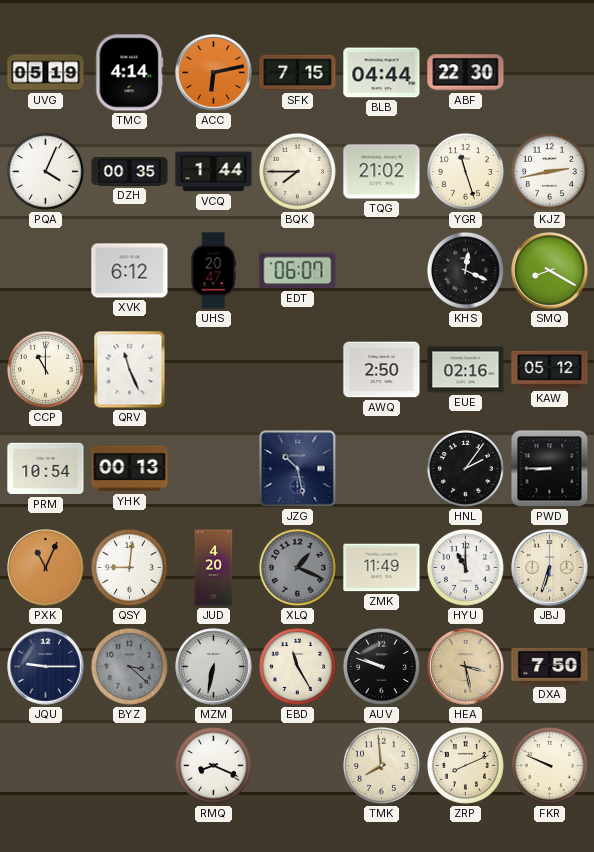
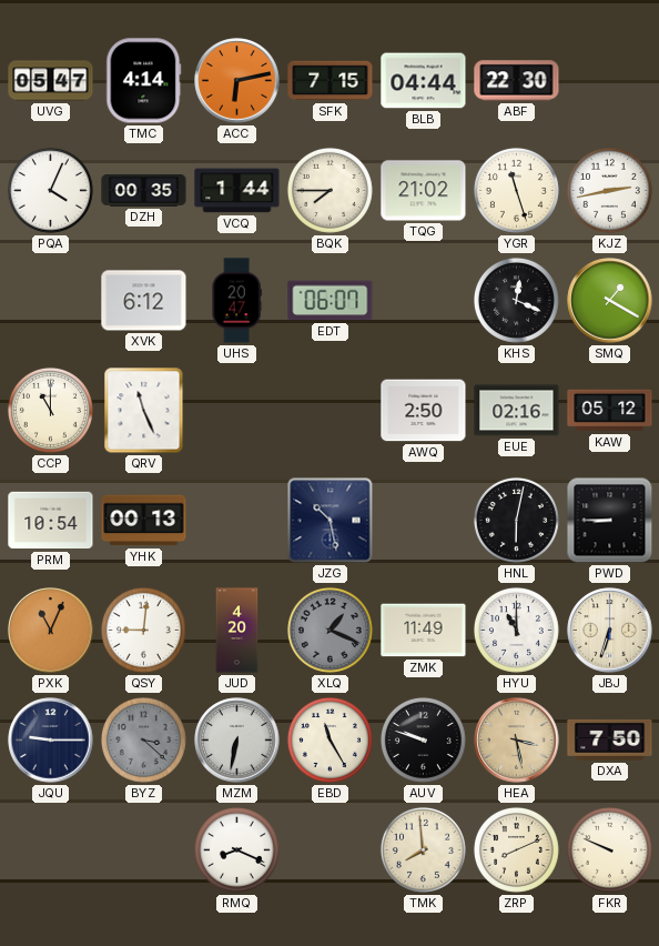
UVG: 05:19 -> 05:47 (51, 81)
SMQ: 8:20 -> 1:20 (610, 301)
HNL: 2:06 -> 6:02 (516, 520)
